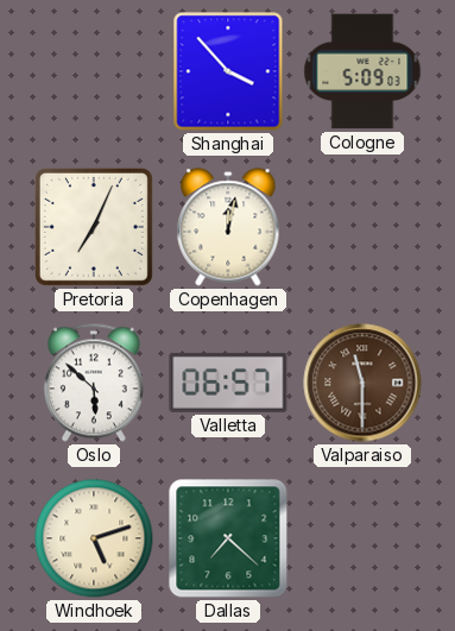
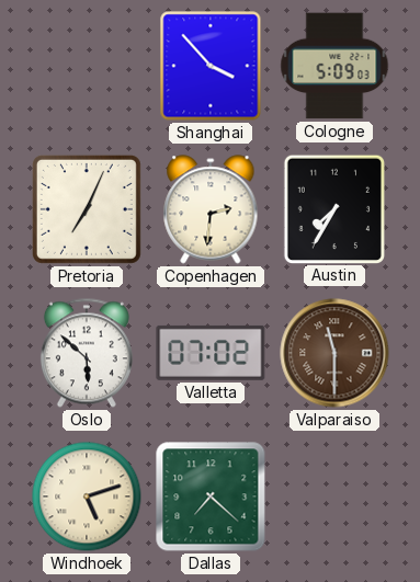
Copenhagen: 12:02 -> 2:31 (211, 209)
Austin: none -> 7:35 (333, 208)
Valletta: 06:57 -> 07:02 (211, 353)
